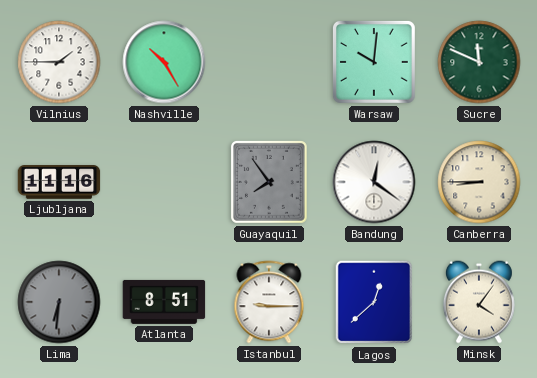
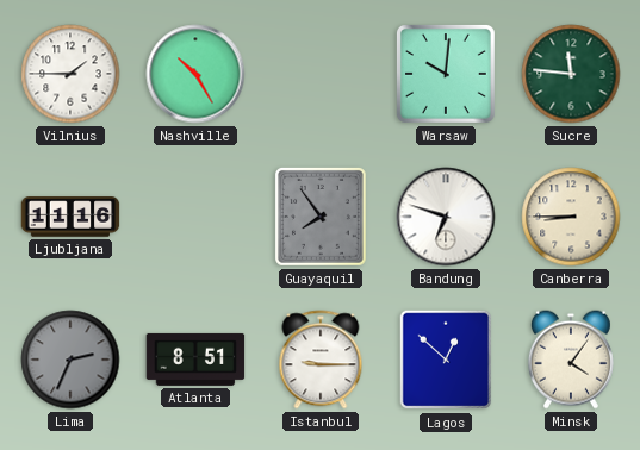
Sucre: 11:49 -> 11:46 (571, 74)
Bandung: 12:21 -> 6:48 (446, 217)
Lima: 6:31 -> 2:34 (70, 360)
Lagos: 12:38 -> 12:52 (446, 360)
